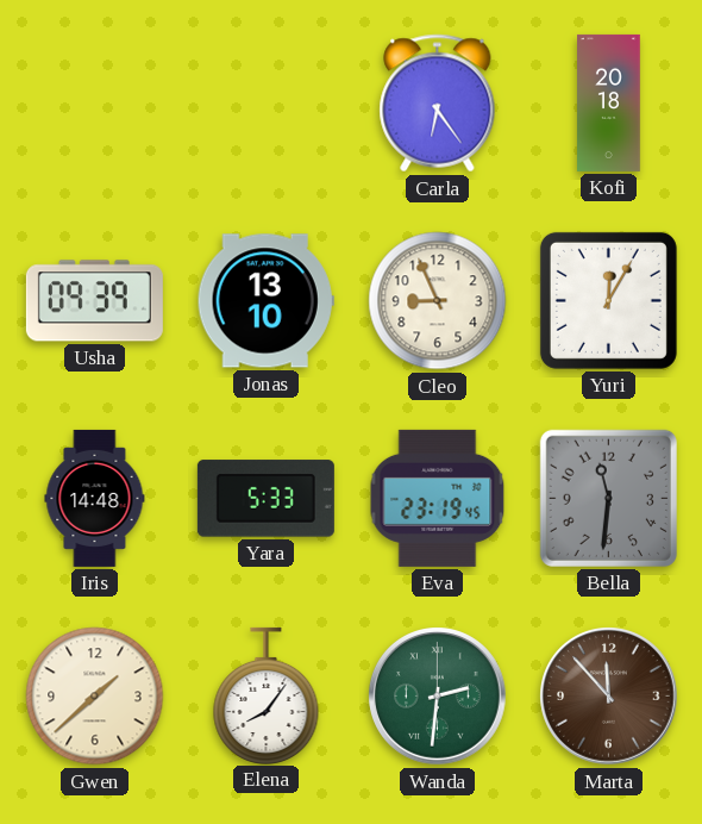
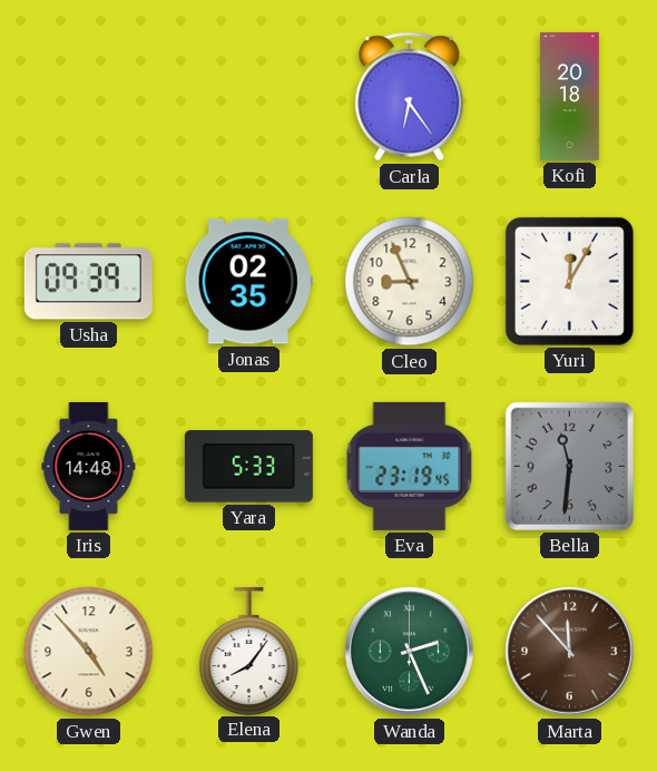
Jonas: 13:10 -> 02:35 (248, 282)
Gwen: 1:38 -> 4:53 (89, 652)
Wanda: 2:31 -> 2:26 (410, 652)
